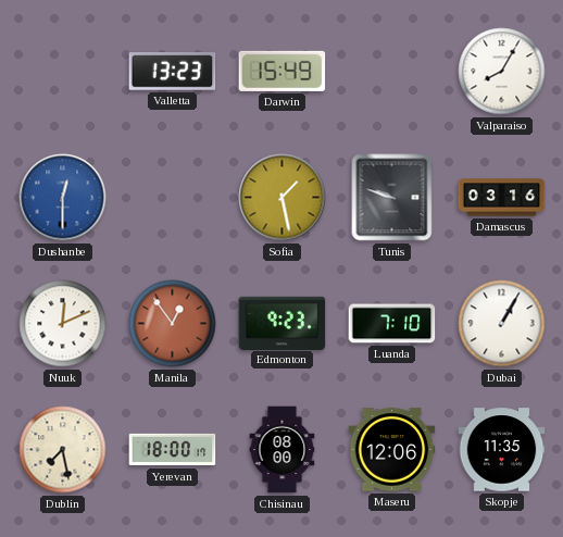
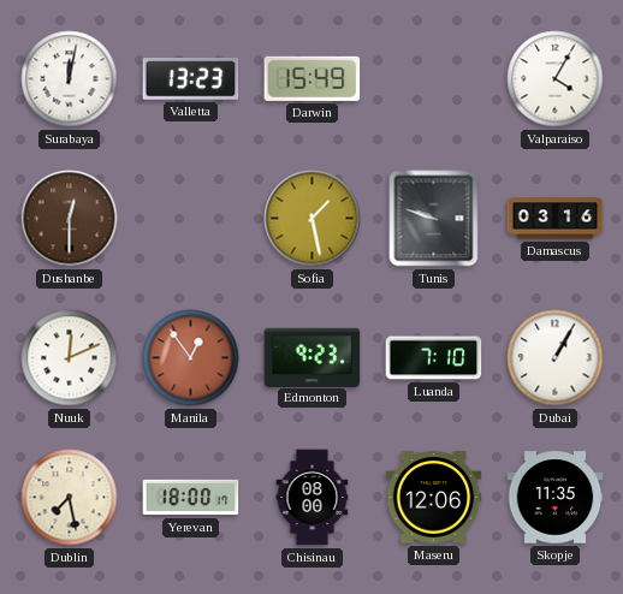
Surabaya: none -> 12:02 (70, 79)
Valparaiso: 8:05 -> 4:05 (556, 79)
Dushanbe dial: blue -> brown (70, 219)
